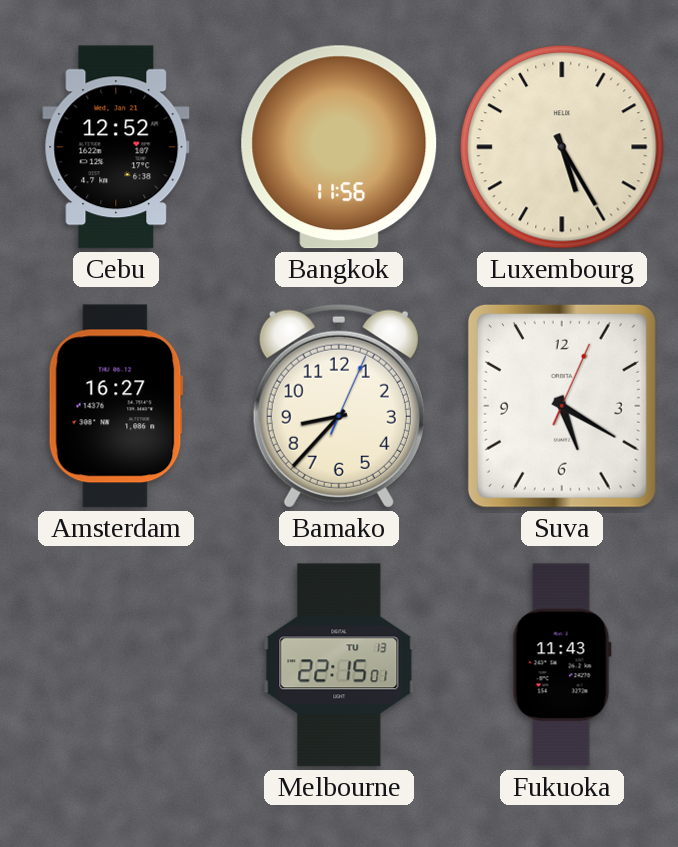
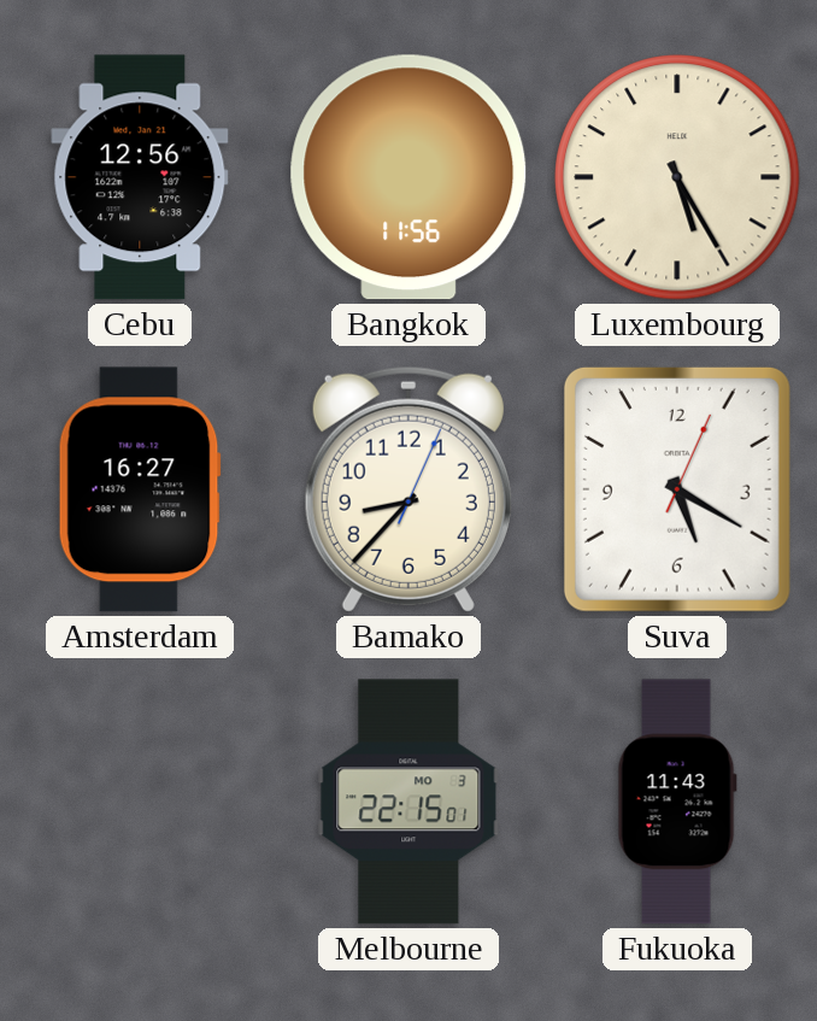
Cebu: 12:52 -> 12:56 (140, 177)
Melbourne date: TU 13 -> MO 3 (408, 802)
